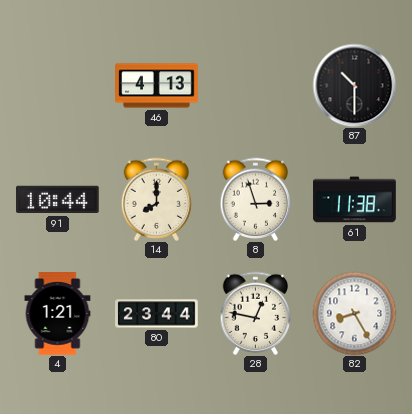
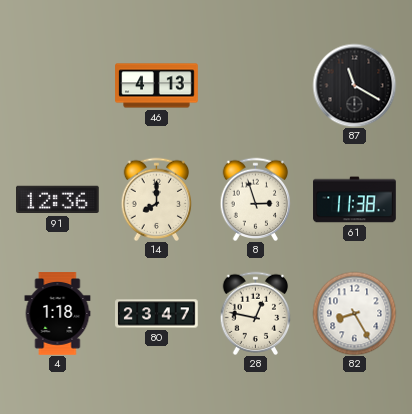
87: 10:30 -> 11:20 (354, 85)
91: 10:44 -> 12:36 (58, 200)
4: 1:21 -> 1:18 (58, 314)
80: 23:44 -> 23:47 (157, 314)
